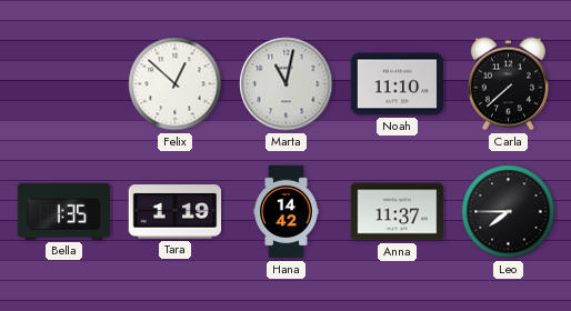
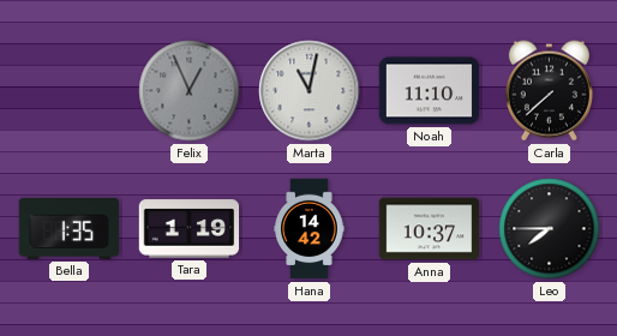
Felix: 12:52 -> 12:56 (190, 91)
Felix dial: white -> grey (190, 91)
Anna: 11:37 -> 10:37 (430, 229)
